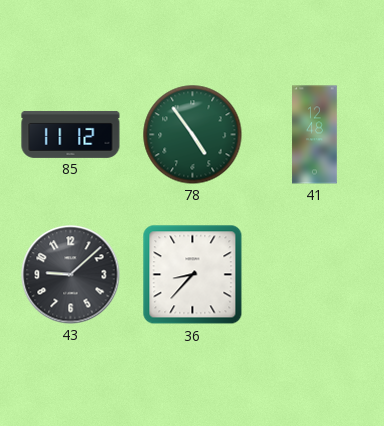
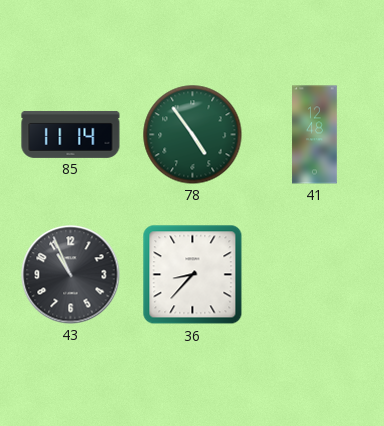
85: 11:12 -> 11:14 (71, 134)
43: 9:08 -> 10:56 (71, 275)
